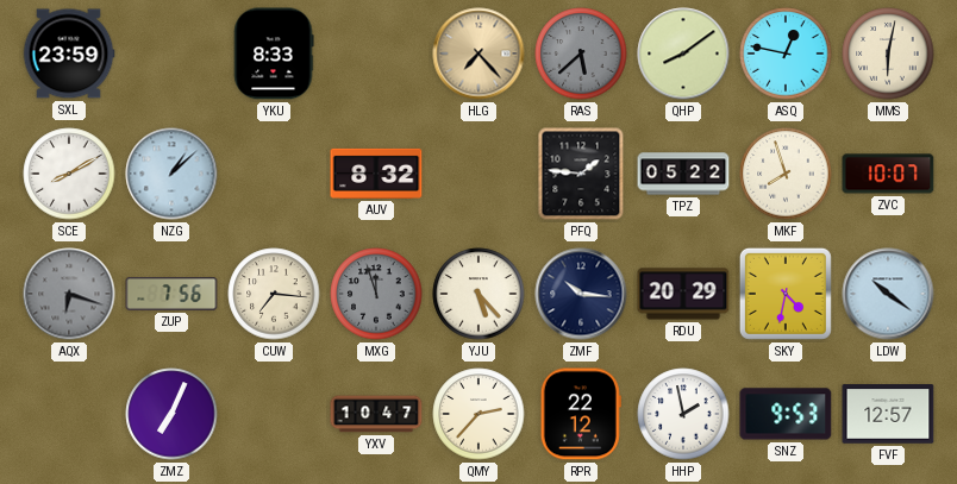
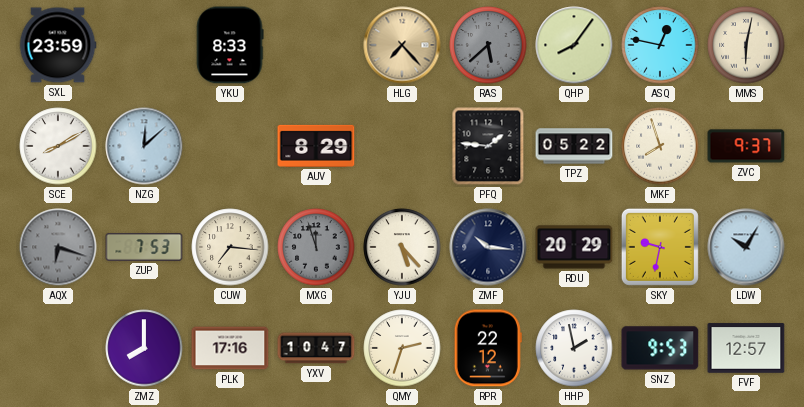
QHP: 8:09 -> 8:06 (574, 45)
NZG: 1:08 -> 12:08 (144, 146)
AUV: 8:32 -> 8:29 (316, 146)
ZVC: 10:07 -> 9:37 (746, 146)
ZUP: 7:56 -> 7:53 (144, 248)
SKY: 4:32 -> 9:32 (660, 247)
LDW: 10:21 -> 10:05 (746, 247)
ZMZ: 7:04 -> 8:00 (144, 348)
PLK: none -> 17:16 (230, 348)
QMY: 2:37 -> 2:33 (402, 348)
